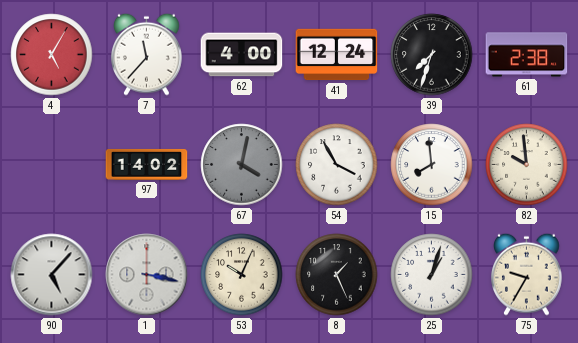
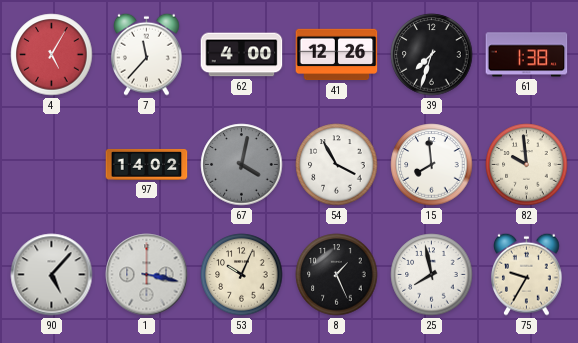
41: 12:24 -> 12:26 (337, 55)
61: 2:38 -> 1:38 (527, 55)
25: 1:03 -> 7:58 (432, 275)
